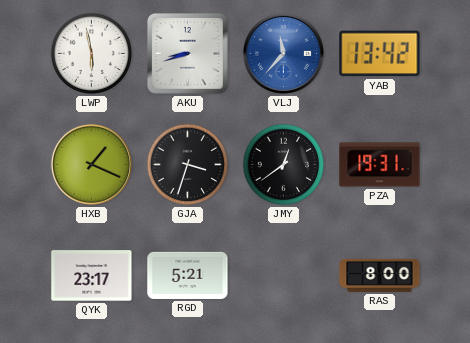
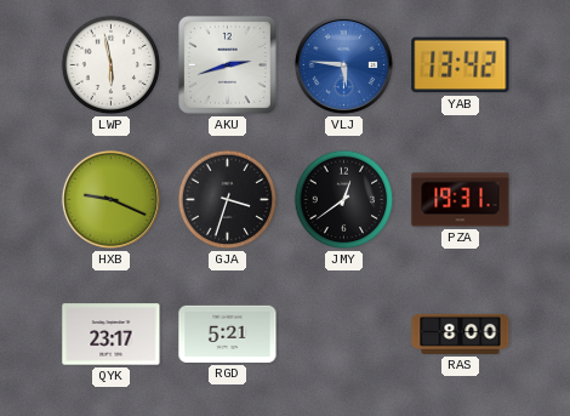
AKU: 8:42 -> 2:42 (228, 65)
VLJ: 11:37 -> 5:46 (343, 64)
HXB: 1:19 -> 9:19 (110, 199)
